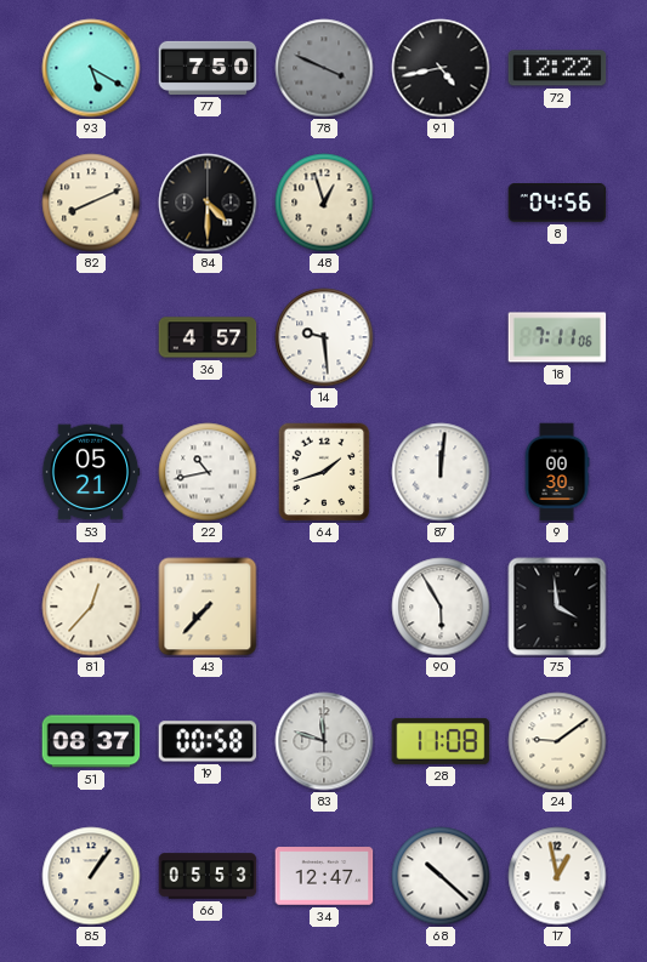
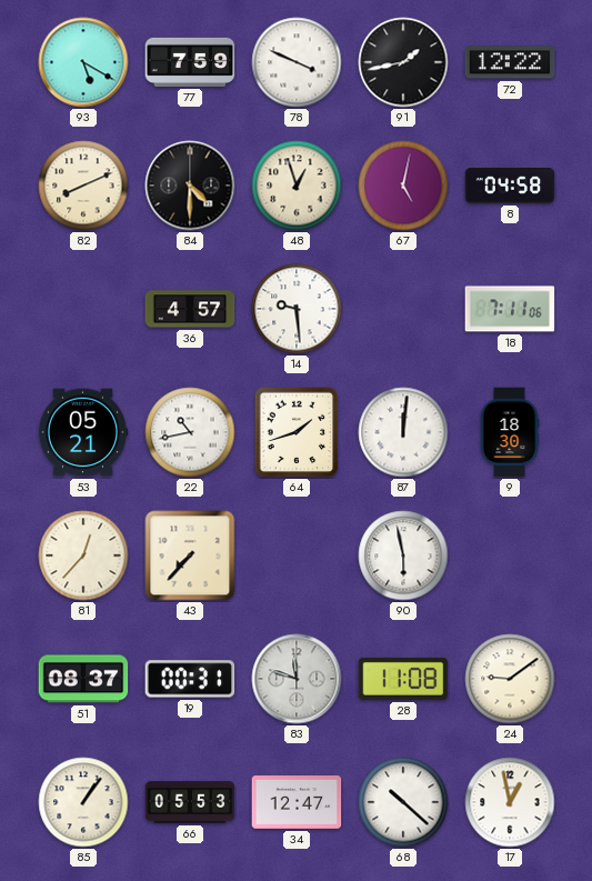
77: 7:50 -> 7:59 (190, 62)
78 dial: grey -> white (297, 62)
91: 4:43 -> 1:43 (403, 62)
67: none -> 5:02 (403, 186)
8: 04:56 -> 04:58 (510, 186)
9: 00:30 -> 18:30 (510, 432)
90: 5:55 -> 5:58 (403, 555)
75: 3:59 -> none (557, 607)
19: 00:58 -> 00:31 (190, 679)
